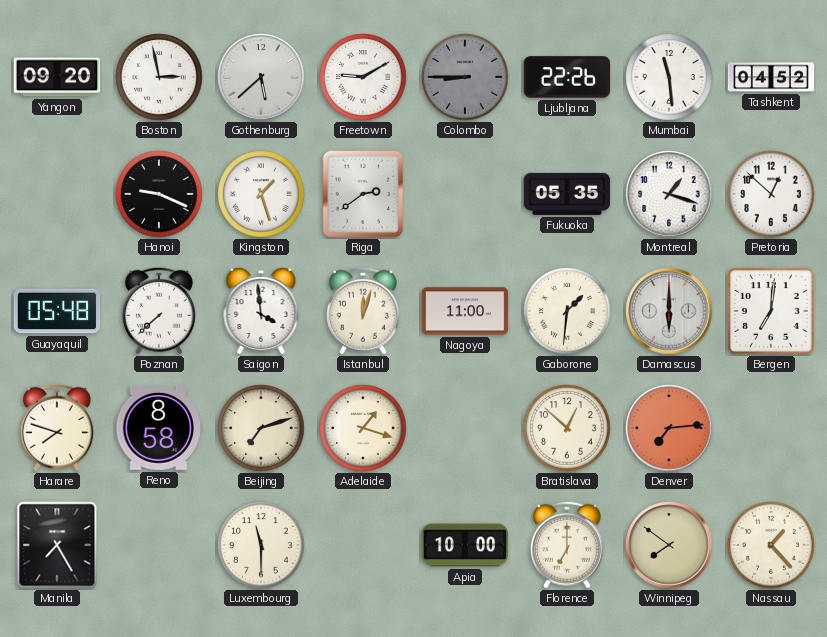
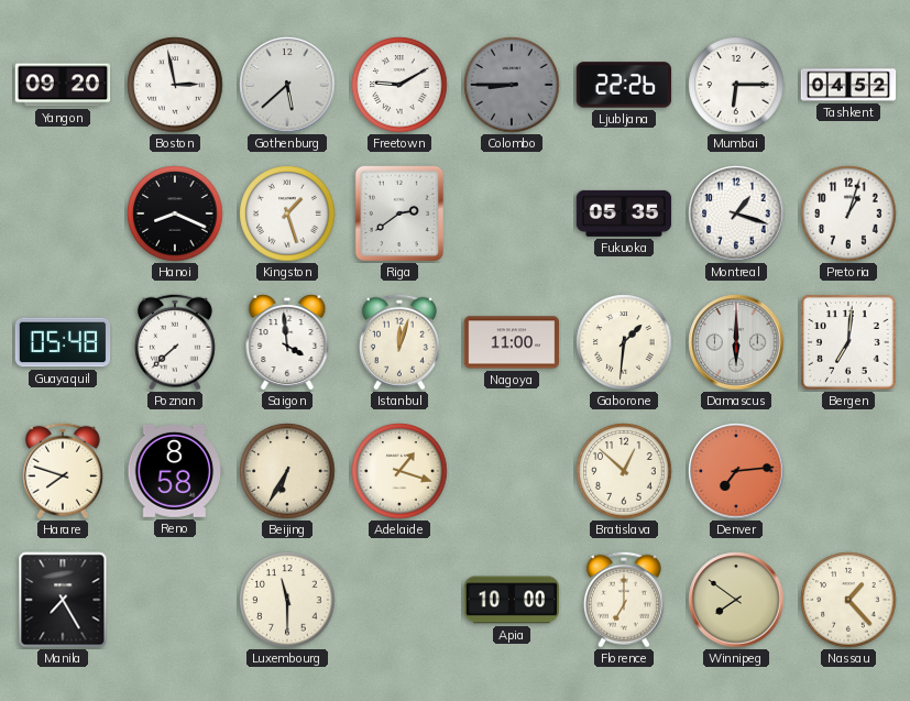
Mumbai: 11:29 -> 6:15 (736, 85)
Hanoi: 9:19 -> 8:19 (175, 213)
Pretoria: 12:52 -> 1:03 (848, 213)
Beijing: 7:12 -> 6:35 (287, 471)
